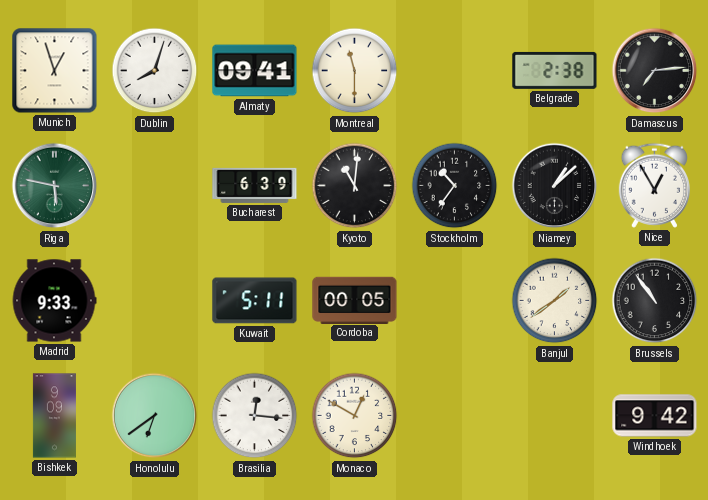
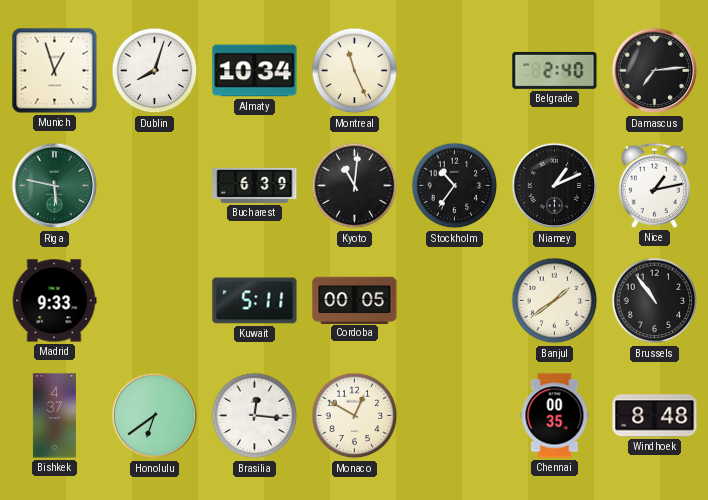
Almaty: 09:41 -> 10:34 (255, 71)
Montreal: 11:30 -> 11:26 (355, 71)
Belgrade: 2:38 -> 2:40 (555, 70)
Niamey: 1:08 -> 1:11 (555, 186)
Nice: 12:55 -> 1:13 (654, 185)
Bishkek: 9:09 -> 4:37 (54, 416)
Chennai: none -> 00:35 (555, 416)
Windhoek: 9:42 -> 8:48 (655, 416)
